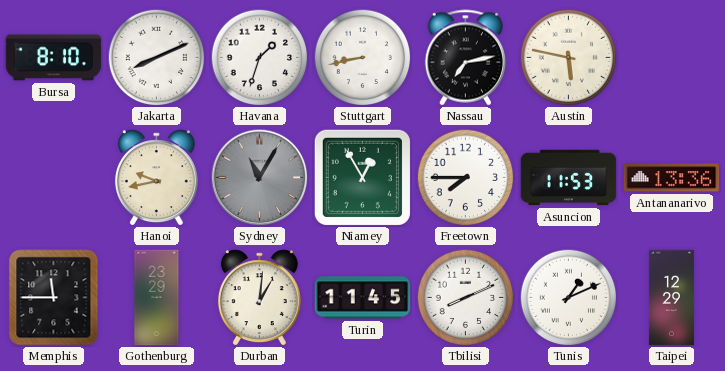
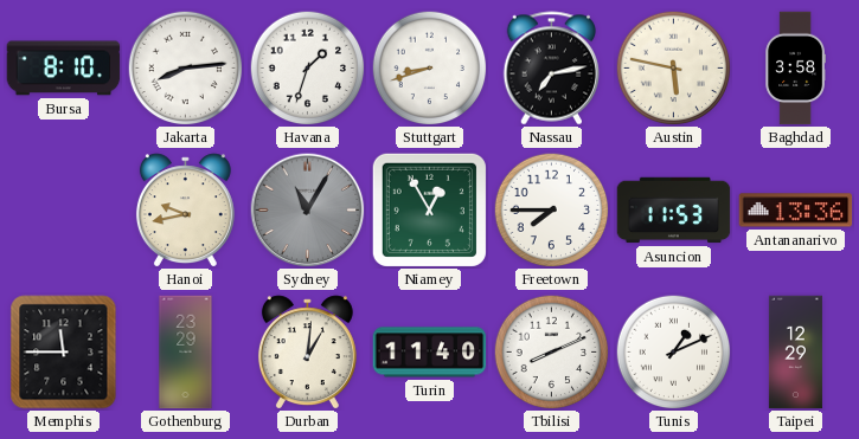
Jakarta: 8:11 -> 8:14 (185, 67)
Stuttgart: 8:43 -> 8:42 (429, 67)
Baghdad: none -> 3:58 (795, 69)
Turin: 11:45 -> 11:40 (430, 353)
